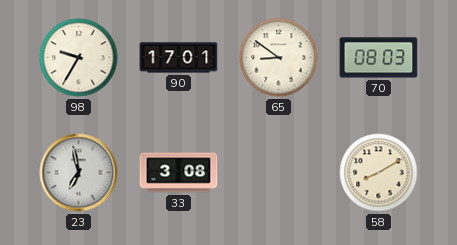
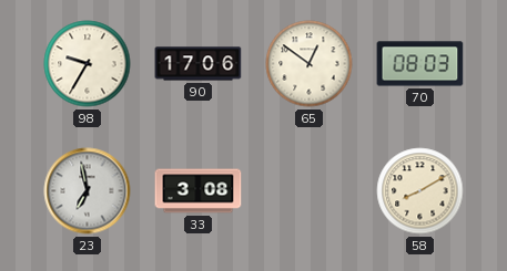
90: 17:01 -> 17:06 (199, 64)
65: 8:51 -> 12:51 (310, 64)
